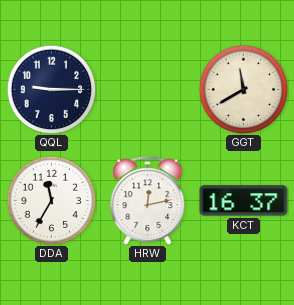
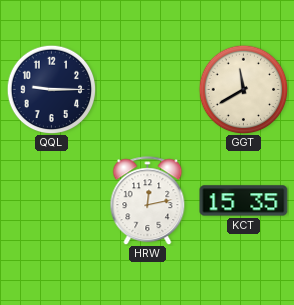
DDA: 11:35 -> none (51, 200)
KCT: 16:37 -> 15:35 (244, 201)
